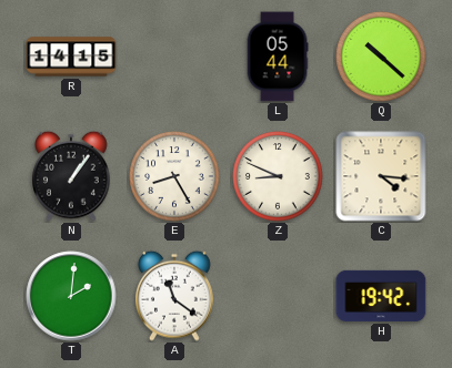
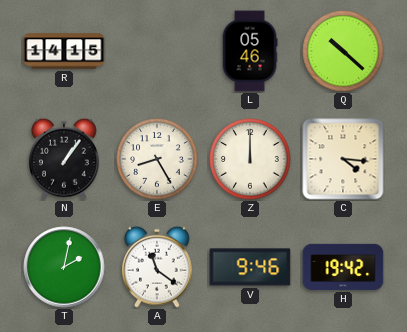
L: 05:44 -> 05:46 (250, 51)
Z: 8:49 -> 12:00 (250, 159)
T: 2:01 -> 2:02 (64, 267)
V: none -> 9:46 (250, 267)
